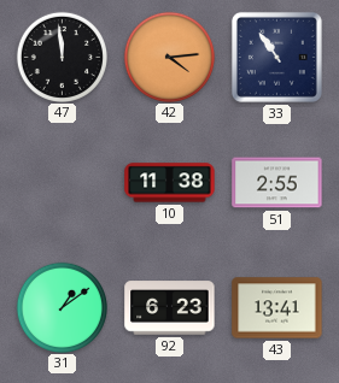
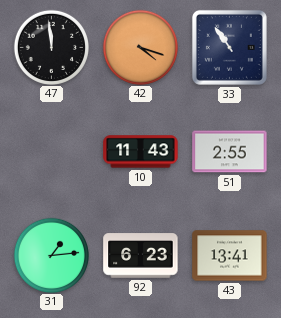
42: 4:14 -> 4:18 (140, 47)
10: 11:38 -> 11:43 (141, 152)
31: 1:09 -> 1:14 (51, 255)
